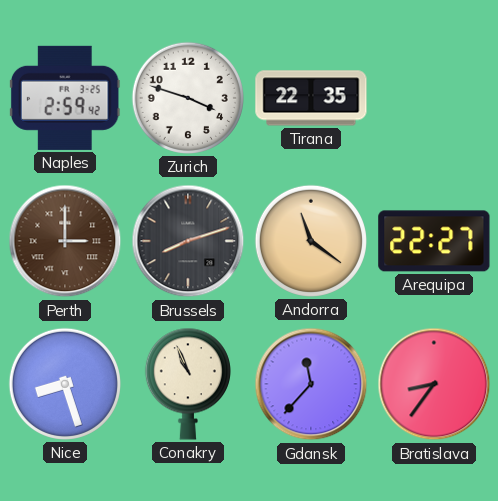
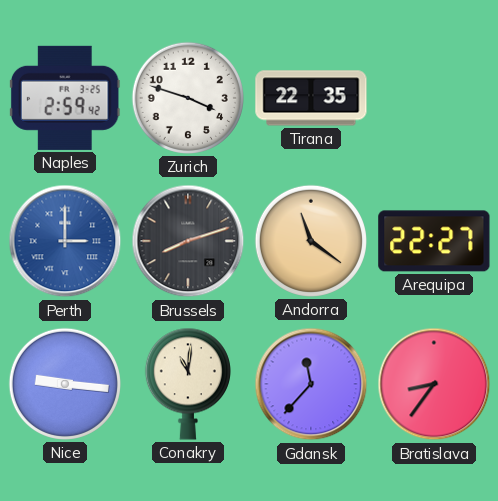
Perth dial: brown -> blue (65, 241)
Nice: 8:27 -> 9:16 (65, 384)
Conakry: 10:56 -> 11:01 (188, 384)
